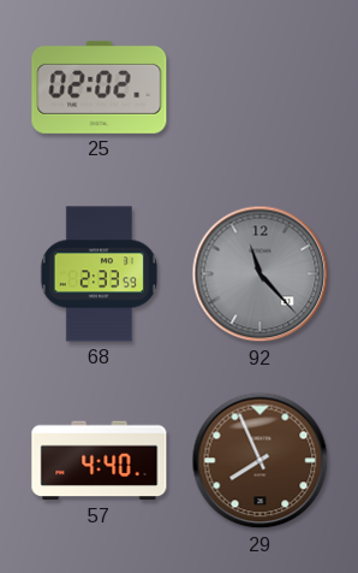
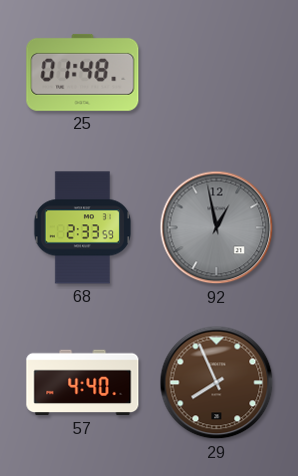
25: 02:02 -> 01:48 (83, 72)
92: 11:23 -> 12:58 (217, 228)
